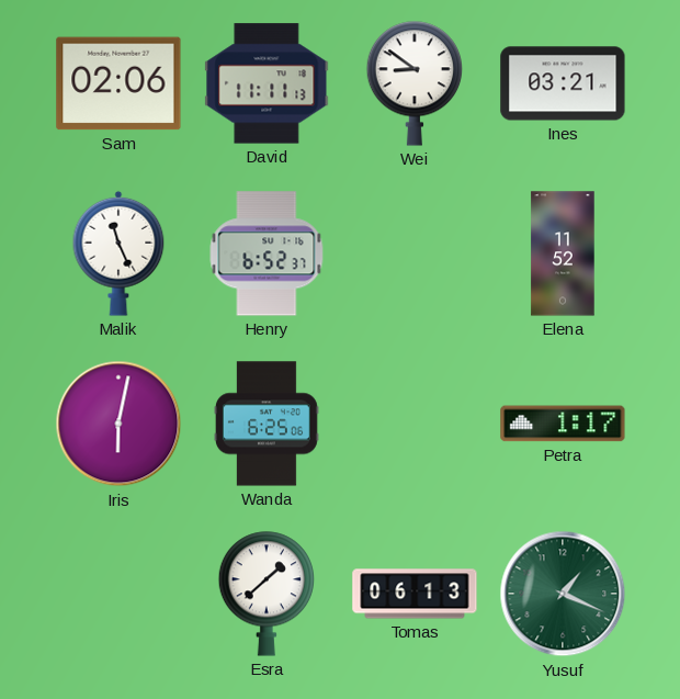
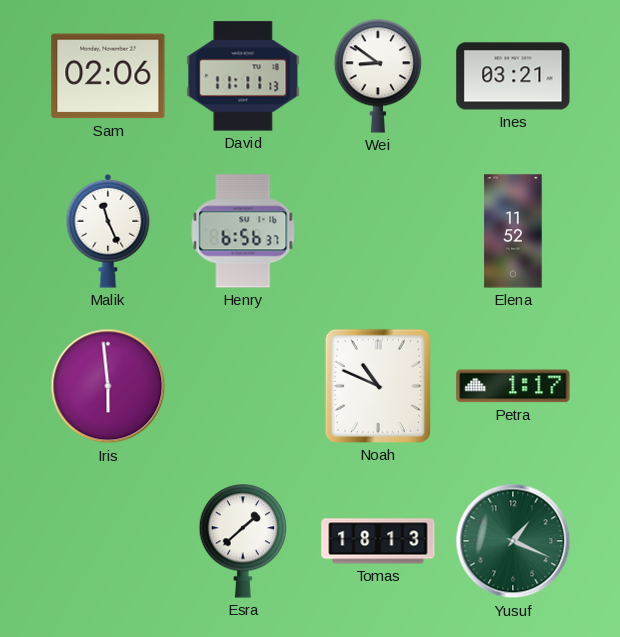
Henry: 6:52 -> 6:56 (243, 231)
Iris: 6:02 -> 5:59 (108, 386)
Wanda: 6:25 -> none (267, 424)
Noah: none -> 10:49 (378, 386)
Tomas: 06:13 -> 18:13 (378, 541)
